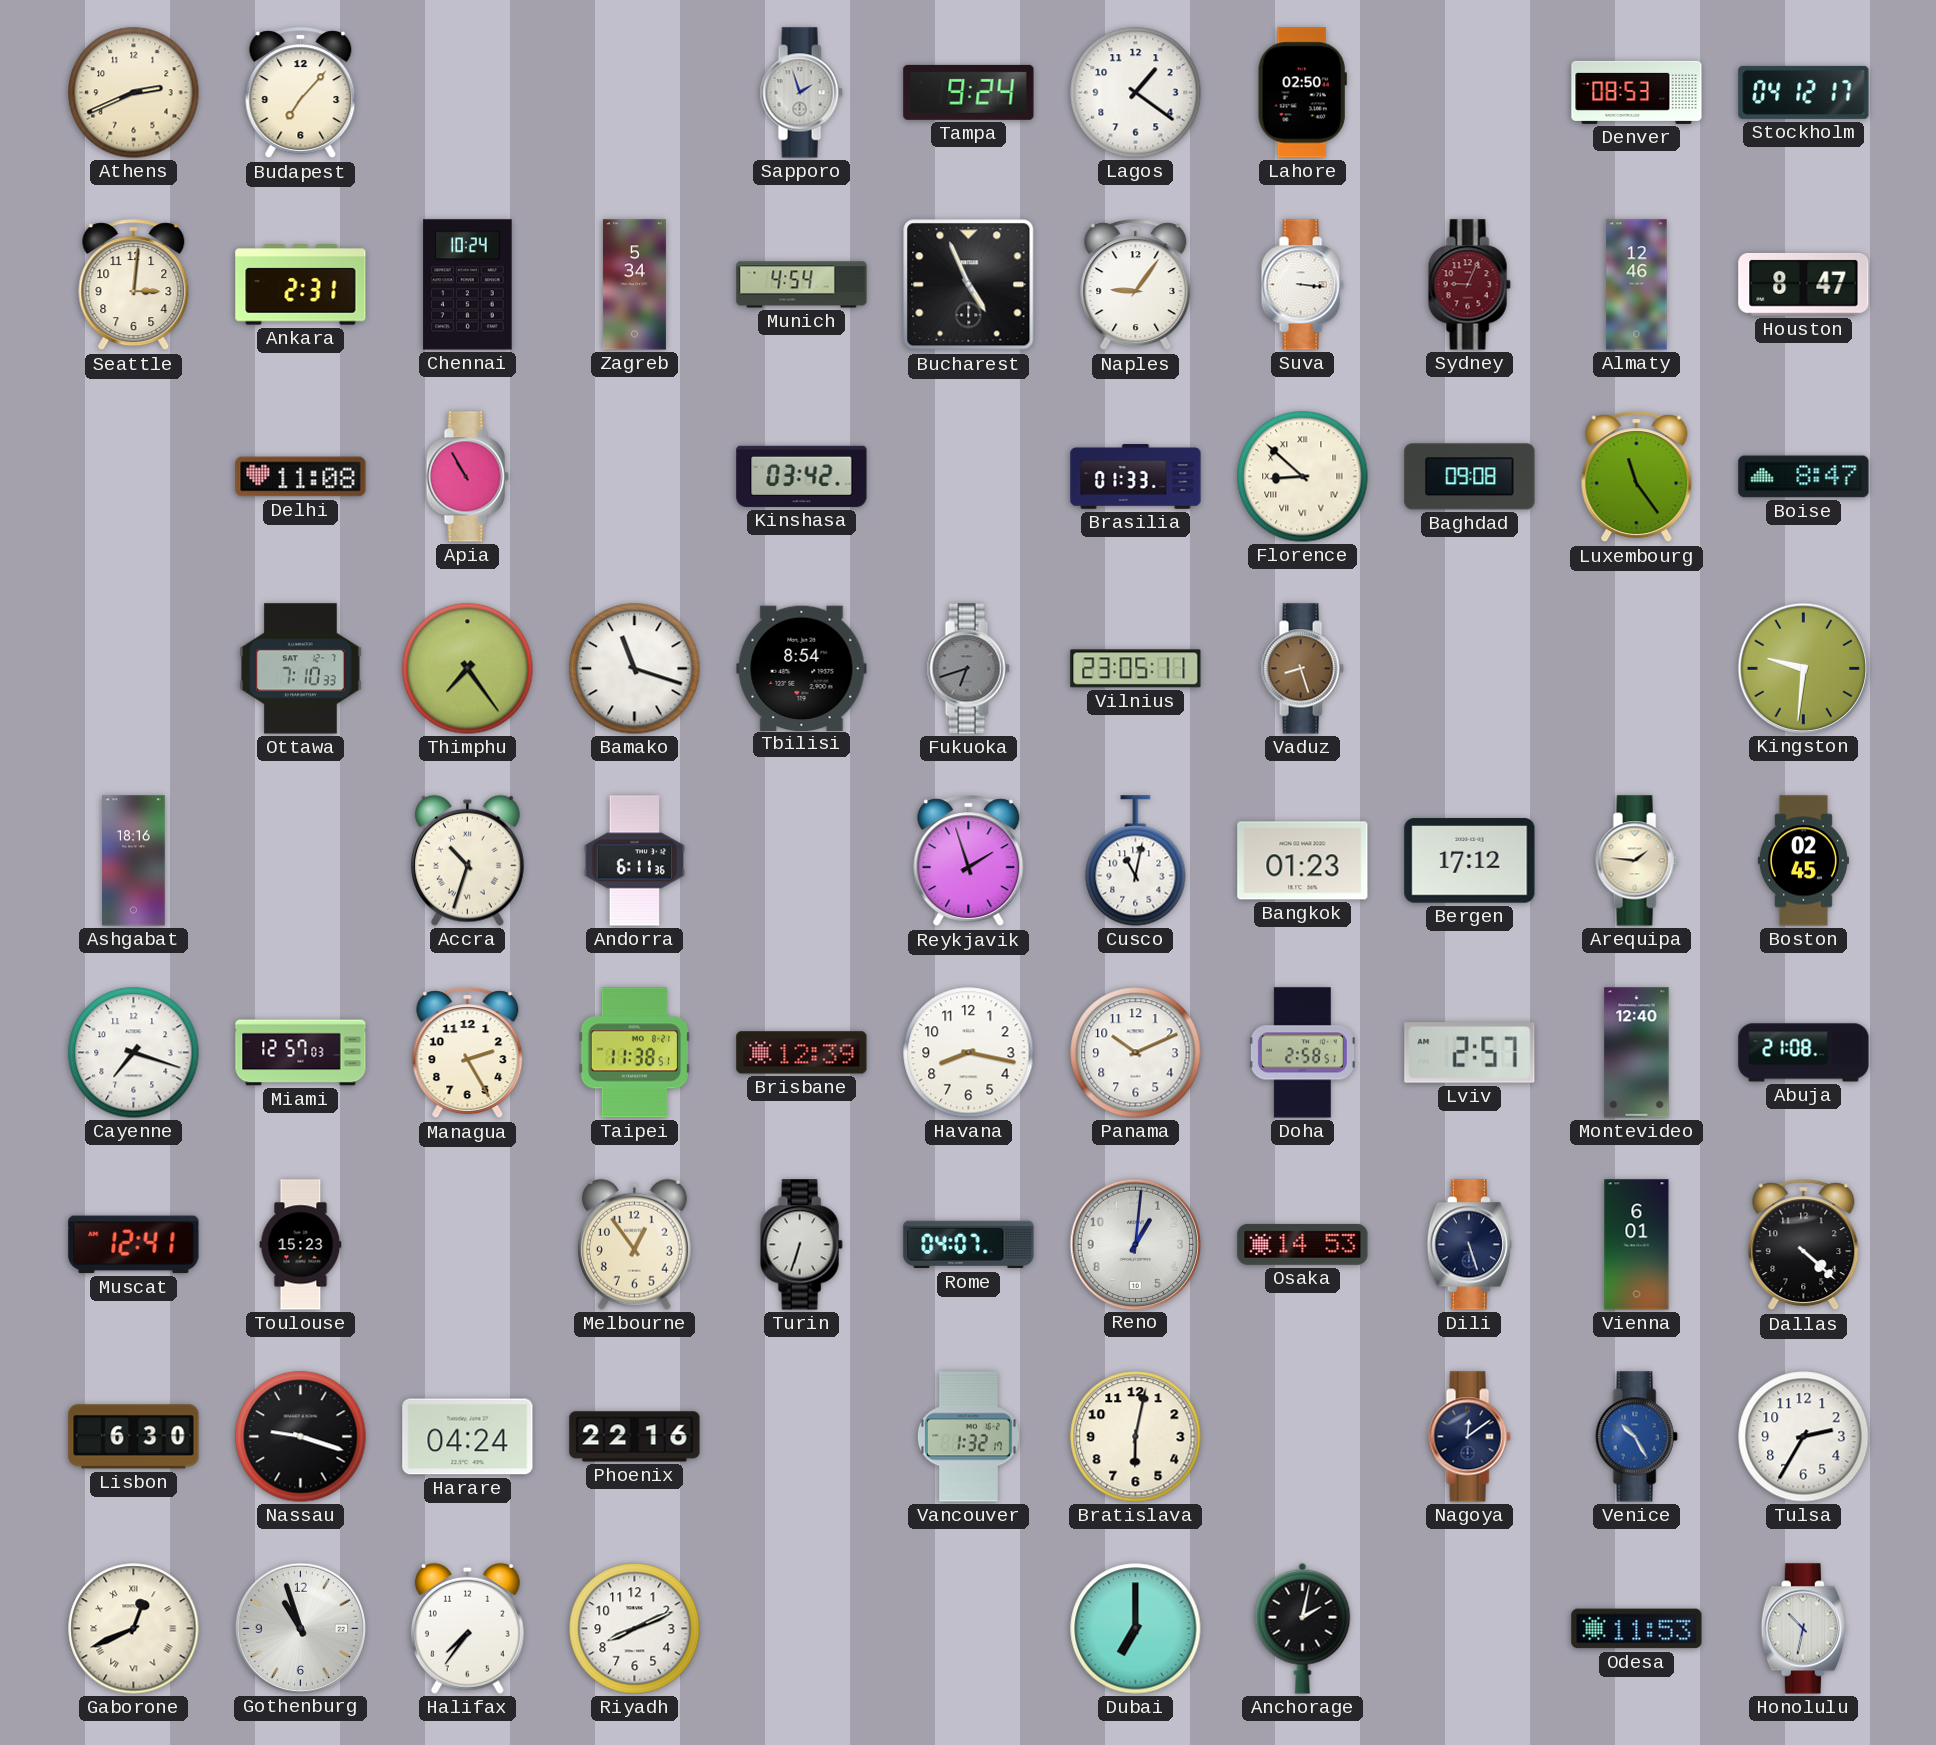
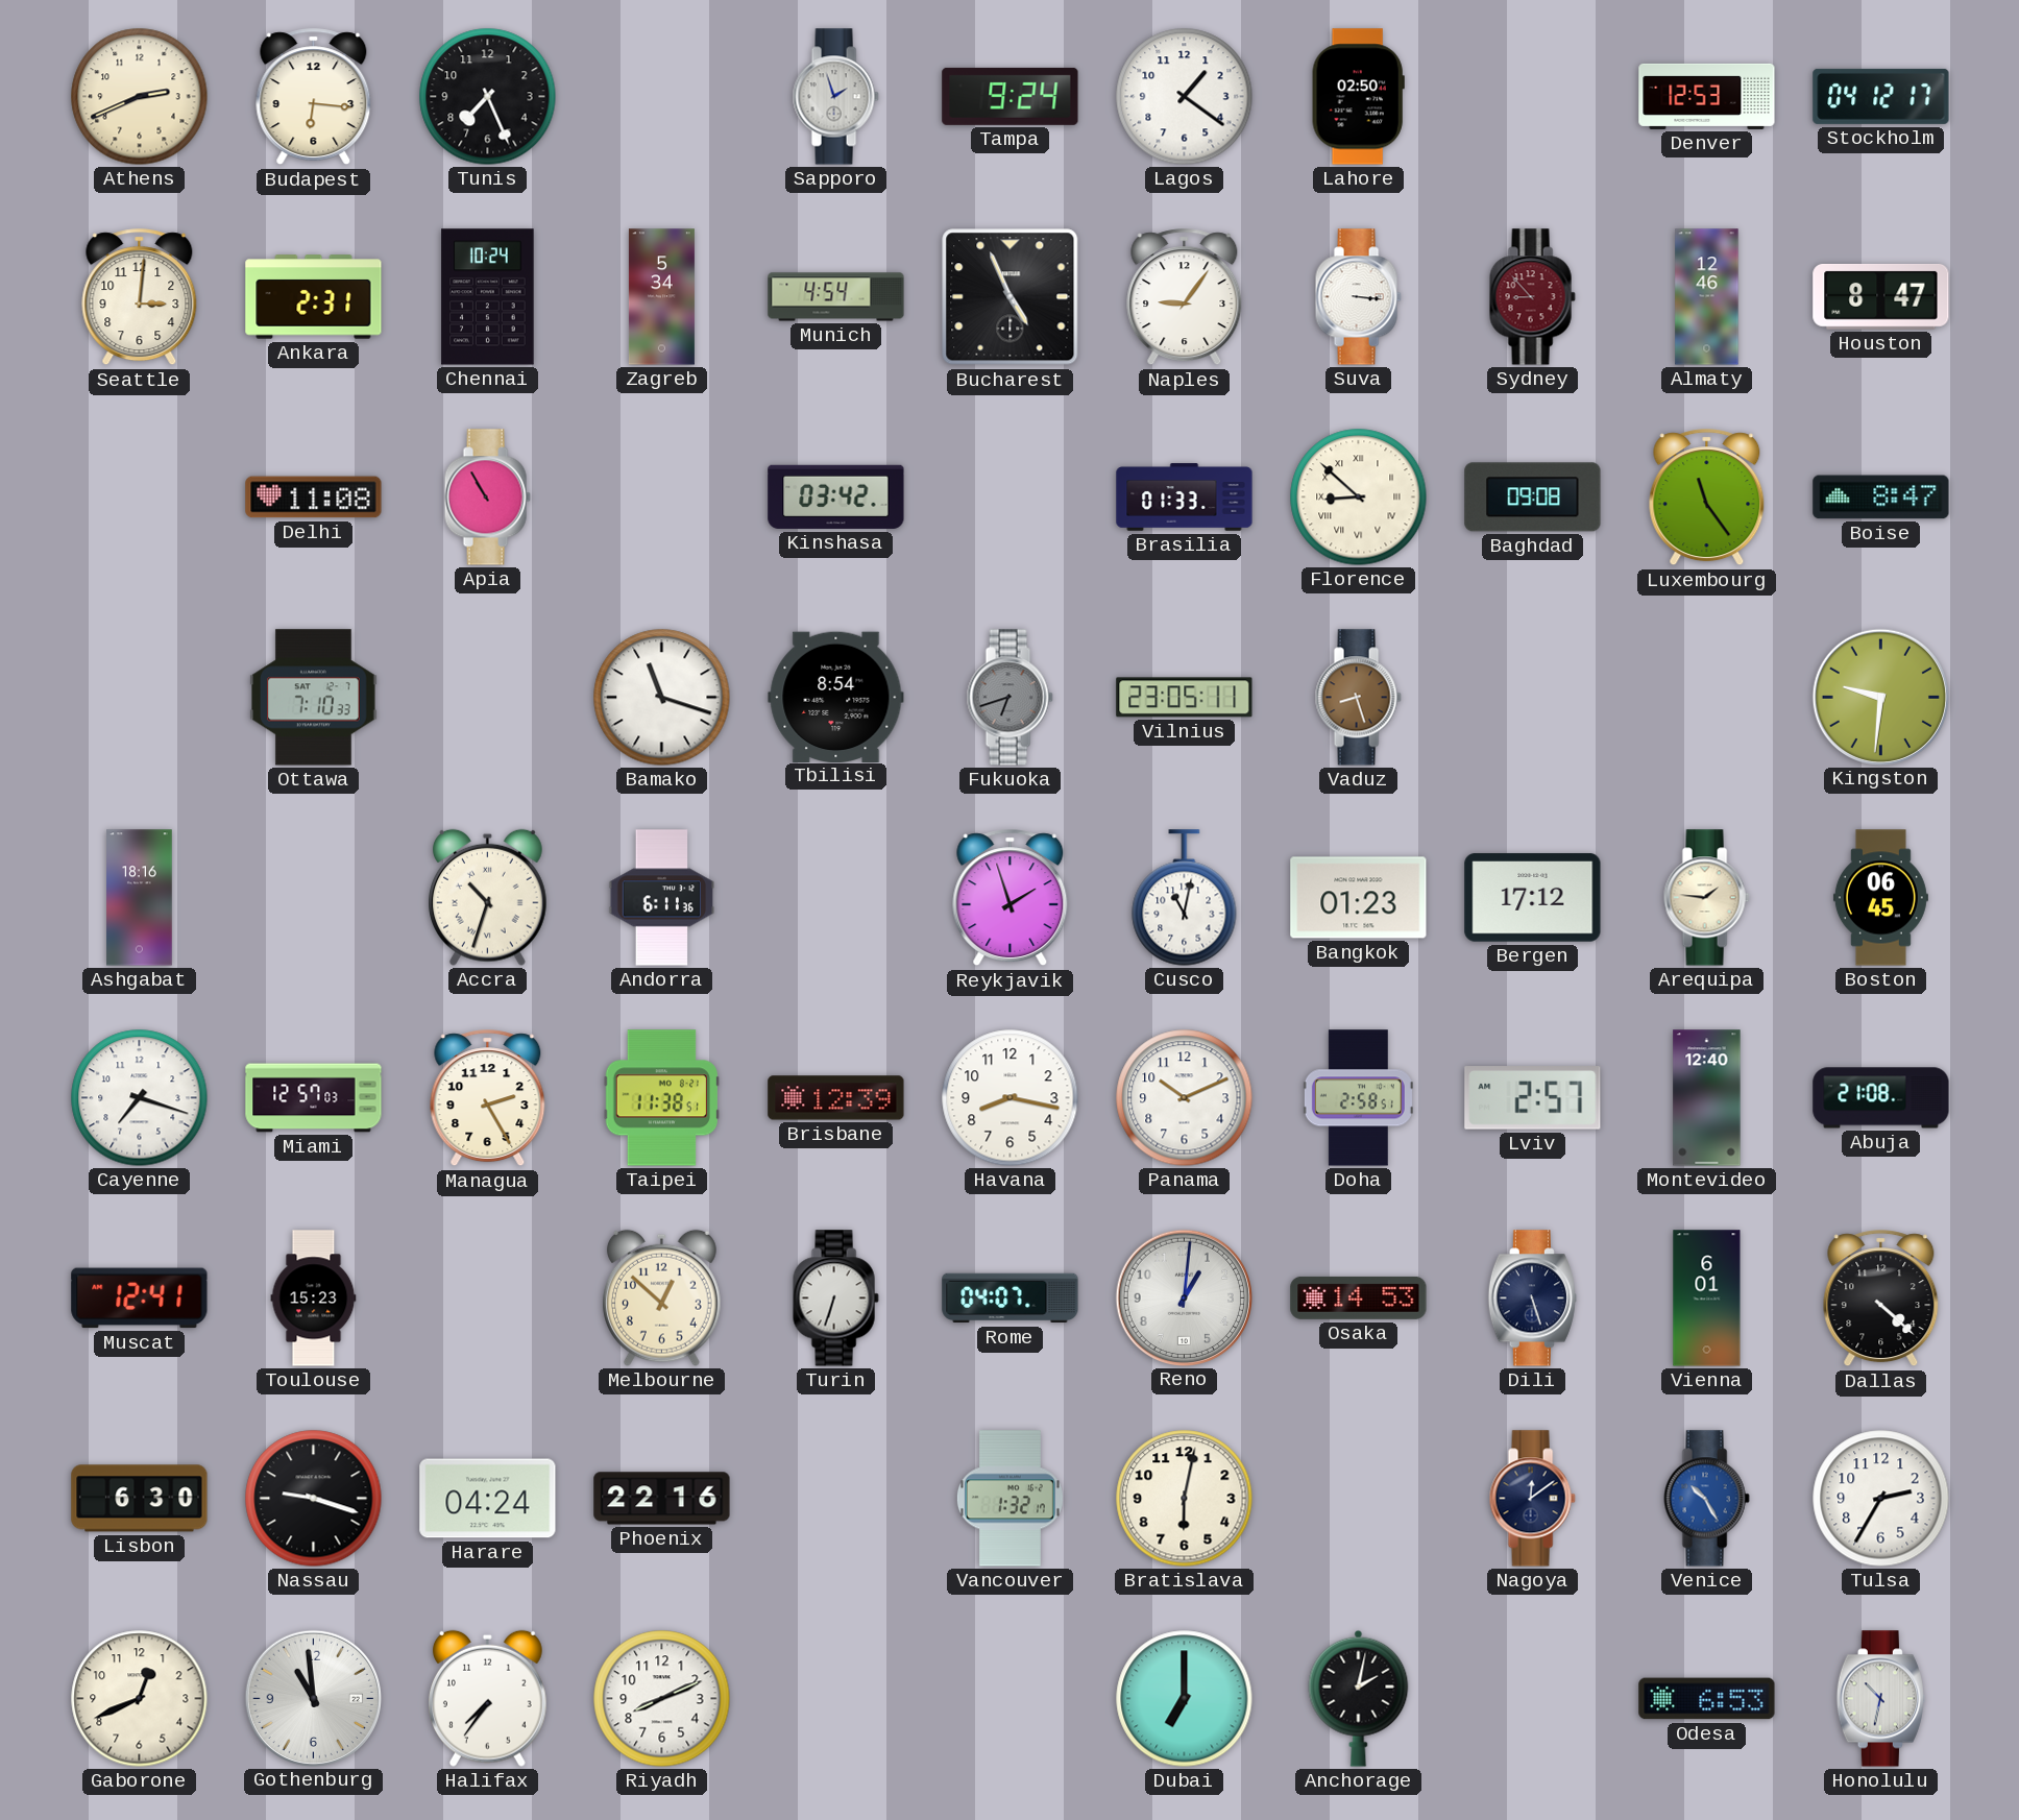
Budapest: 7:07 -> 6:16 (314, 97)
Tunis: none -> 7:26 (488, 97)
Denver: 08:53 -> 12:53 (1707, 96)
Sydney: 9:04 -> 8:53 (1532, 297)
Thimphu: 7:24 -> none (468, 669)
Boston: 02:45 -> 06:45 (1880, 898)
Melbourne: 12:54 -> 12:52 (661, 1297)
Gaborone numerals: Roman -> Arabic (140, 1699)
Gothenburg: 10:57 -> 10:59 (313, 1698)
Odesa: 11:53 -> 6:53 (1707, 1699)
